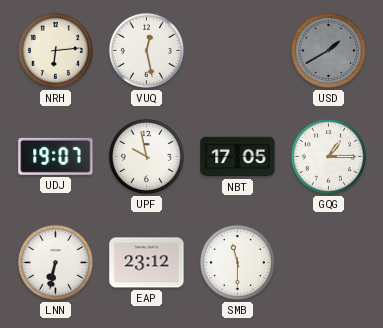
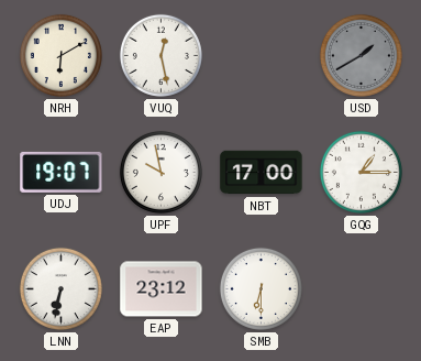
NRH: 6:14 -> 6:10 (60, 55)
NBT: 17:05 -> 17:00 (262, 173)
SMB: 11:30 -> 6:30 (261, 288)
